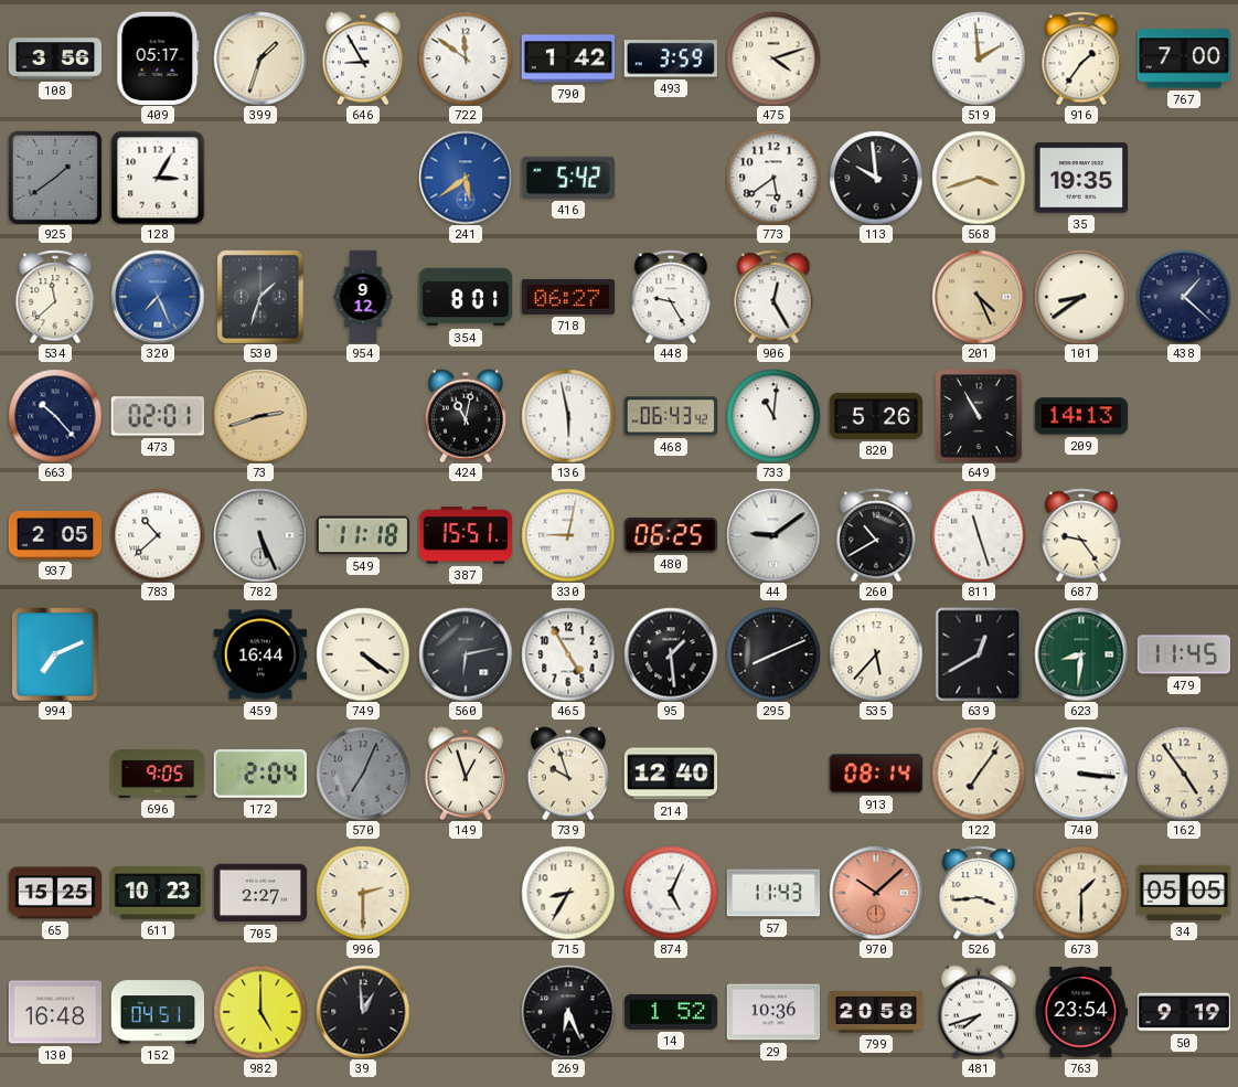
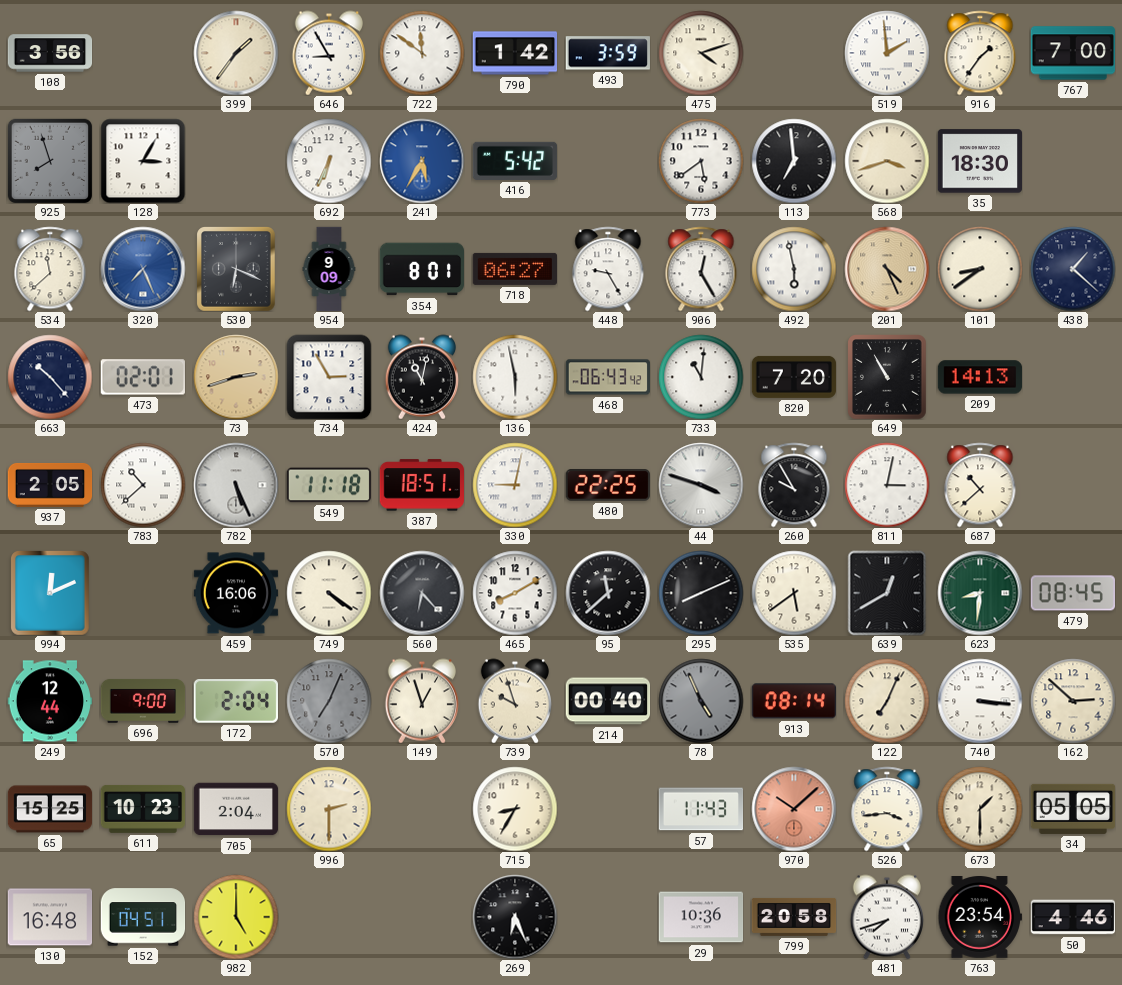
409: 05:17 -> none (158, 57)
399: 1:33 -> 1:36 (236, 53)
925: 1:39 -> 7:57 (49, 160)
692: none -> 6:34 (329, 161)
241: 5:39 -> 5:35 (422, 161)
113: 9:59 -> 6:59 (794, 161)
35: 19:35 -> 18:30 (979, 161)
530: 1:33 -> 6:19 (237, 269)
954: 9:12 -> 9:09 (329, 269)
492: none -> 5:58 (794, 269)
734: none -> 2:55 (329, 377)
820: 5:26 -> 7:20 (794, 377)
387: 15:51 -> 18:51 (421, 485)
480: 06:25 -> 22:25 (608, 486)
44: 9:09 -> 3:48 (701, 485)
260: 10:40 -> 9:55 (794, 485)
811: 11:27 -> 3:02 (887, 485)
687: 9:24 -> 10:38 (980, 485)
994: 7:11 -> 12:11 (51, 593)
459: 16:44 -> 16:06 (236, 593)
560: 6:13 -> 6:23 (422, 593)
465: 4:55 -> 8:10 (515, 593)
95: 1:29 -> 11:38 (608, 593)
535: 5:37 -> 5:39 (794, 593)
479: 11:45 -> 08:45 (1072, 593)
249: none -> 12:44 (50, 701)
696: 9:05 -> 9:00 (143, 701)
214: 12:40 -> 00:40 (608, 701)
78: none -> 4:56 (701, 701)
122: 7:06 -> 7:04 (887, 701)
162: 4:54 -> 2:52 (1073, 701)
705: 2:27 -> 2:04 (236, 809)
874: 5:04 -> none (671, 893)
39: 12:59 -> none (363, 1012)
14: 1:52 -> none (671, 1012)
50: 9:19 -> 4:46 (1073, 917)
